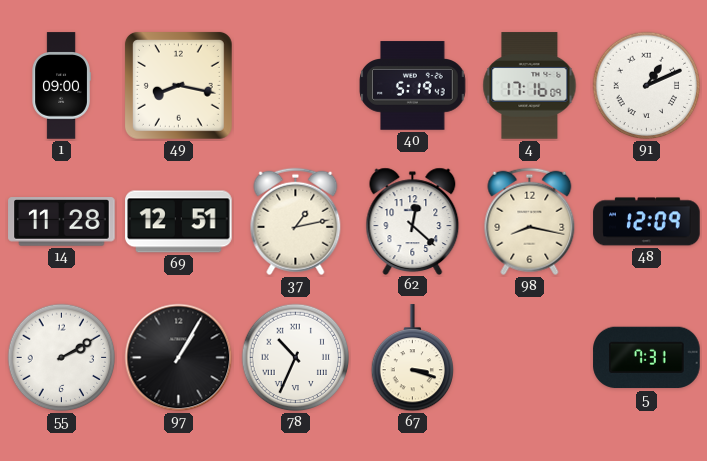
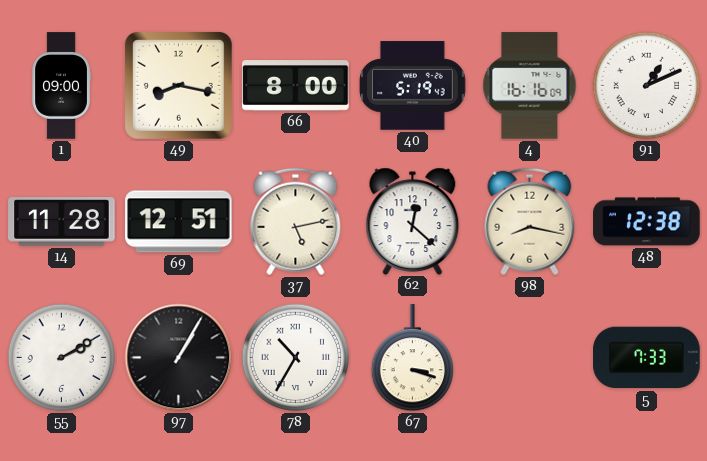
66: none -> 8:00 (296, 86)
4: 17:16 -> 16:16 (530, 86)
37: 1:13 -> 5:13 (296, 222)
48: 12:09 -> 12:38 (647, 222)
78: 10:34 -> 10:35 (296, 358)
5: 7:31 -> 7:33 (647, 358)
